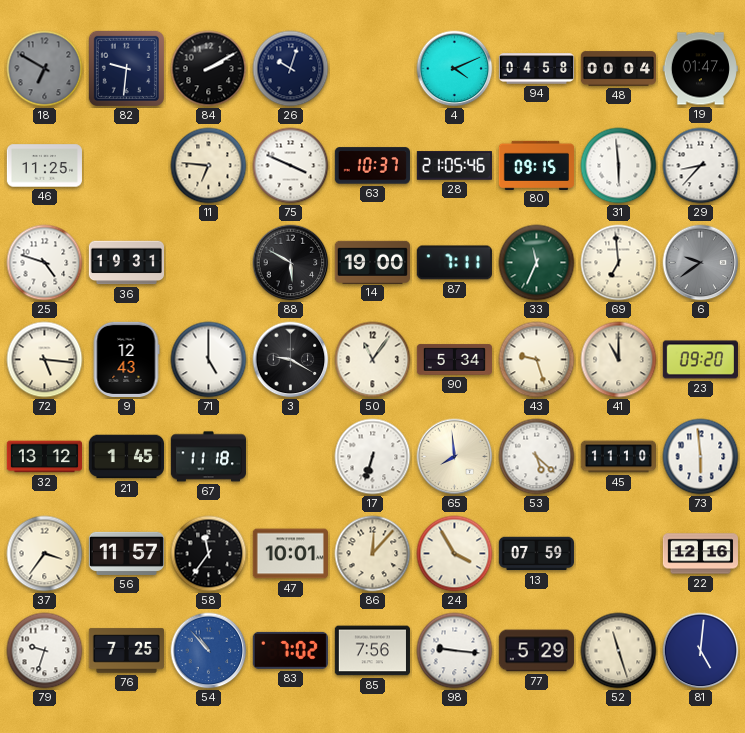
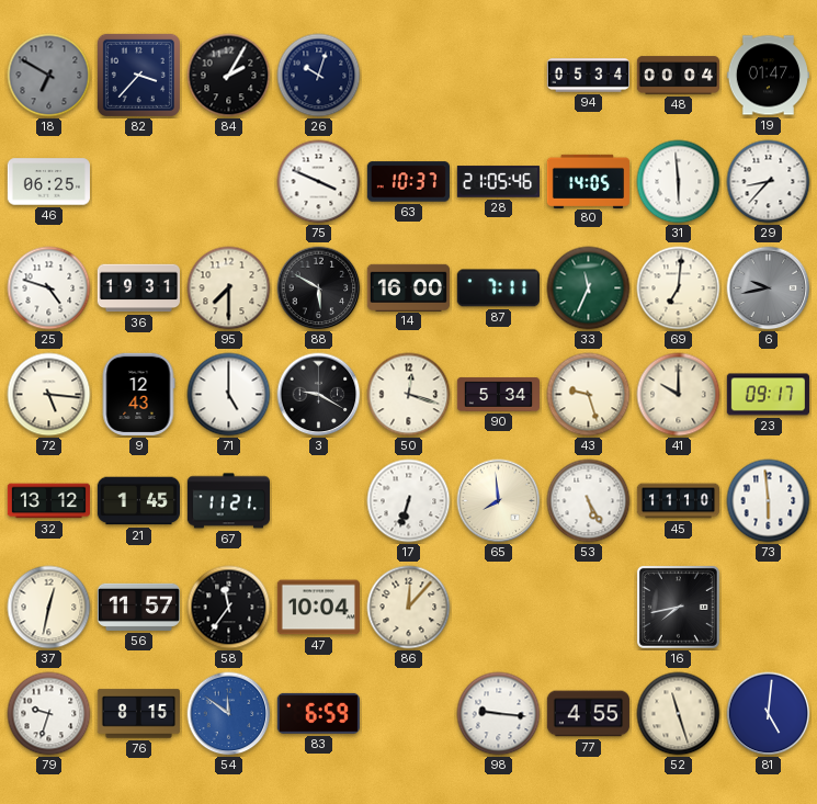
82: 9:31 -> 3:37 (138, 75)
84: 2:10 -> 2:05 (229, 76)
4: 4:11 -> none (455, 69)
94: 04:58 -> 05:34 (588, 76)
46: 11:25 -> 06:25 (48, 182)
11: 6:46 -> none (209, 166)
80: 09:15 -> 14:05 (588, 181)
95: none -> 7:30 (229, 288)
14: 19:00 -> 16:00 (408, 287)
69: 6:59 -> 7:01 (679, 288)
6: 9:39 -> 9:43 (769, 288)
50: 11:06 -> 12:18 (409, 395)
41: 11:00 -> 10:00 (679, 395)
23: 09:20 -> 09:17 (768, 395)
67: 11:18 -> 11:21 (228, 501)
53: 5:22 -> 5:25 (589, 501)
37: 3:36 -> 12:32 (49, 608)
47: 10:01 -> 10:04 (318, 608)
24: 3:55 -> none (455, 554)
13: 07:59 -> none (536, 554)
16: none -> 7:43 (678, 607)
22: 12:16 -> none (700, 554)
76: 7:25 -> 8:15 (138, 714)
54: 10:53 -> 11:51 (229, 714)
83: 7:02 -> 6:59 (318, 713)
85: 7:56 -> none (372, 651)
77: 5:29 -> 4:55 (588, 714)
